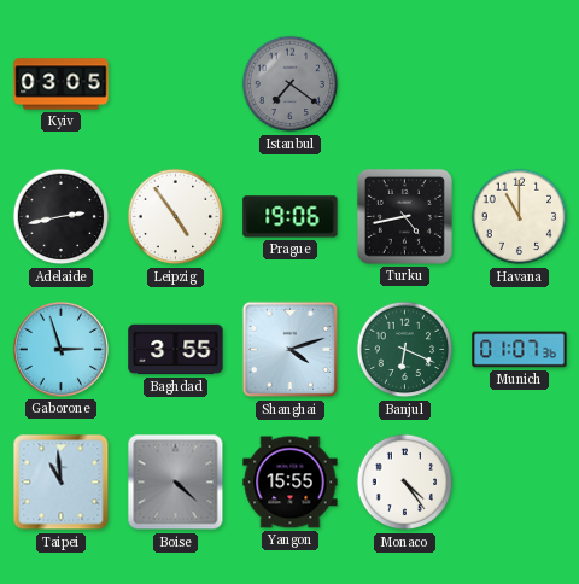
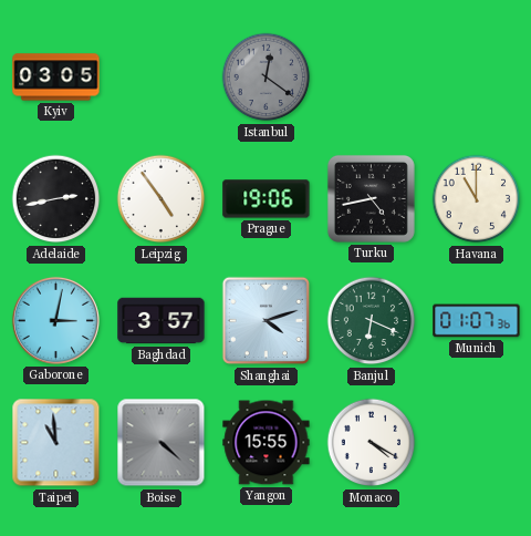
Istanbul: 7:21 -> 12:21 (267, 78)
Gaborone: 2:57 -> 3:02 (55, 320)
Baghdad: 3:55 -> 3:57 (162, 321)
Monaco: 4:24 -> 4:20 (372, 443)
